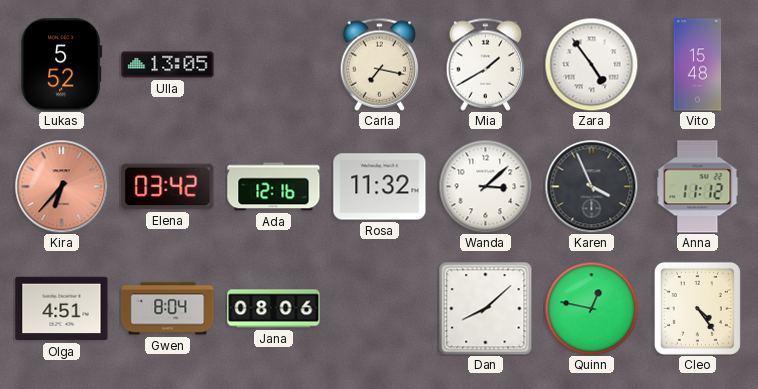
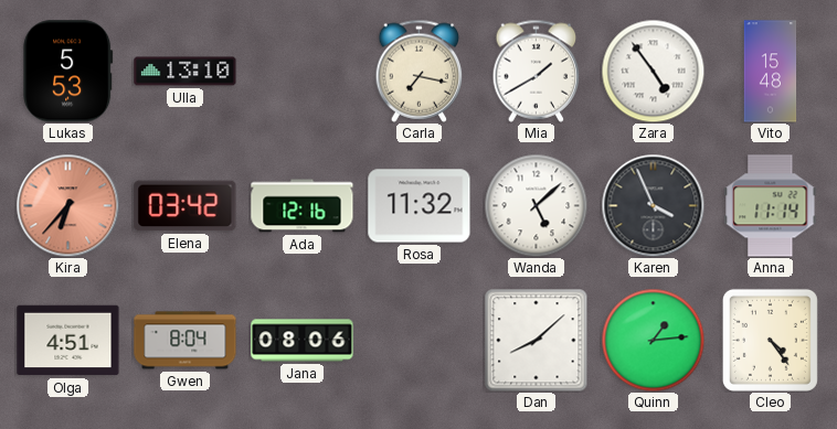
Lukas: 5:52 -> 5:53 (68, 72)
Ulla: 13:05 -> 13:10 (186, 72)
Wanda: 3:08 -> 5:08 (536, 205)
Anna: 11:12 -> 11:14 (771, 206)
Quinn: 12:47 -> 1:14 (653, 340)
